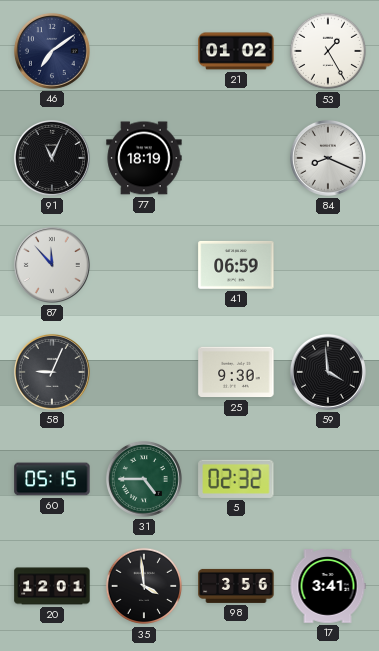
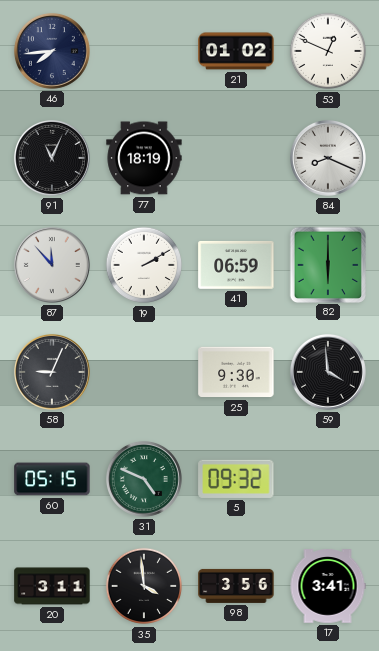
46: 7:09 -> 7:44 (52, 51)
53: 1:25 -> 12:49 (328, 51)
19: none -> 2:10 (144, 265)
82: none -> 6:00 (327, 264)
31: 4:45 -> 4:49 (144, 479)
5: 02:32 -> 09:32 (236, 479)
20: 12:01 -> 3:11 (52, 586)
